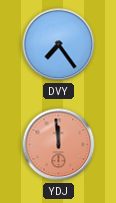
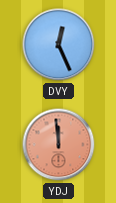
DVY: 7:24 -> 12:26 (59, 45)
